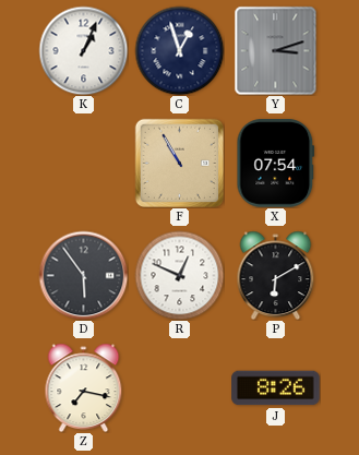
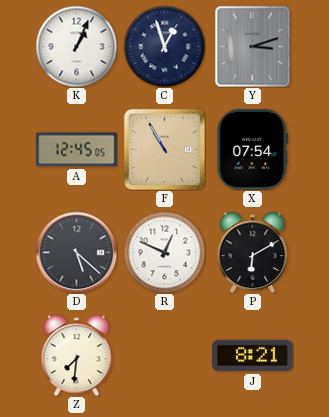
A: none -> 12:45 (77, 150)
D: 5:54 -> 5:22 (76, 252)
Z: 7:17 -> 7:31 (77, 355)
J: 8:26 -> 8:21 (253, 356)
